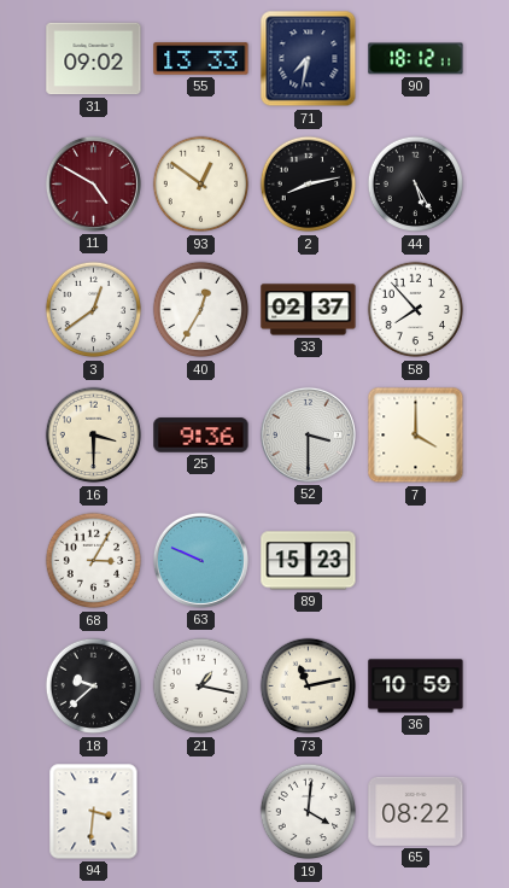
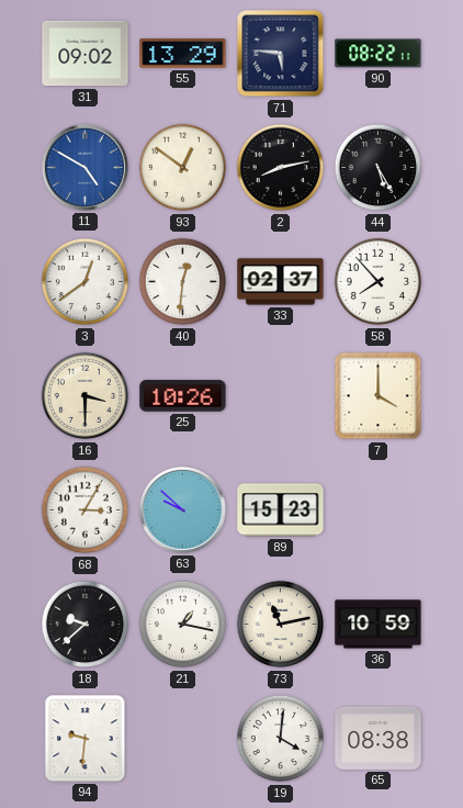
55: 13:33 -> 13:29 (183, 54)
71: 7:32 -> 5:46 (281, 54)
90: 18:12 -> 08:22 (379, 54)
11 dial: burgundy -> blue (84, 167)
40: 12:35 -> 12:31 (183, 282)
25: 9:36 -> 10:26 (183, 396)
52: 3:30 -> none (308, 434)
63: 9:49 -> 9:52 (182, 509)
94: 3:31 -> 9:31 (86, 739)
65: 08:22 -> 08:38 (379, 738)
